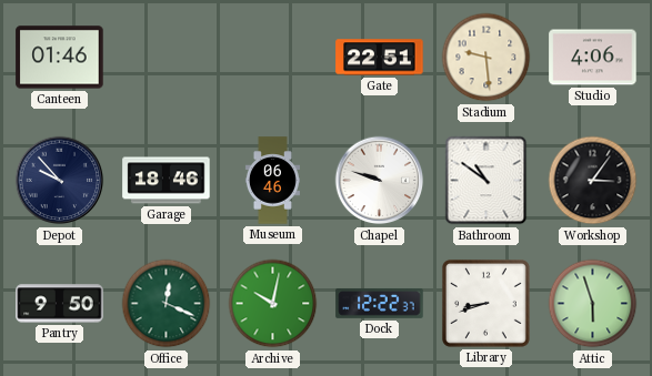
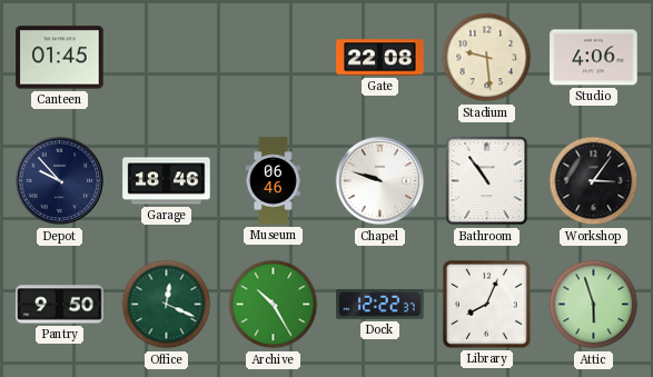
Canteen: 01:46 -> 01:45 (60, 58)
Gate: 22:51 -> 22:08 (380, 58)
Bathroom: 10:51 -> 10:54 (487, 181)
Archive: 10:02 -> 10:25 (274, 305)
Library: 8:42 -> 8:04 (486, 304)
